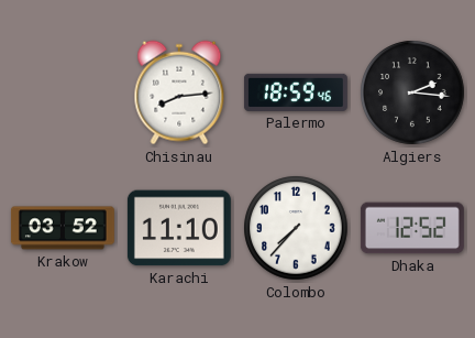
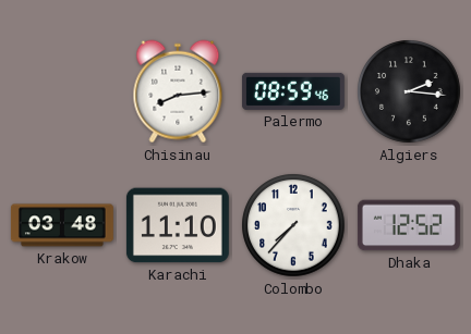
Palermo: 18:59 -> 08:59 (293, 91)
Krakow: 03:52 -> 03:48 (62, 225)
